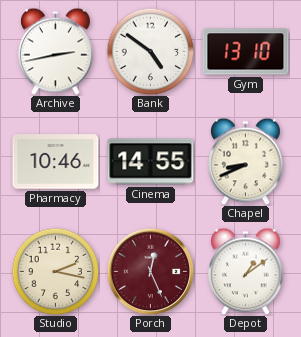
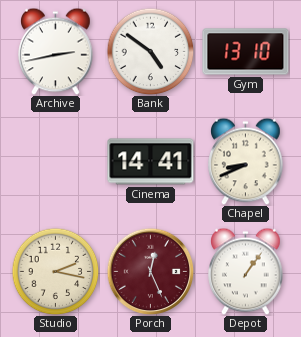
Pharmacy: 10:46 -> none (56, 162)
Cinema: 14:55 -> 14:41 (151, 162)
Depot: 1:09 -> 1:06 (246, 271)
